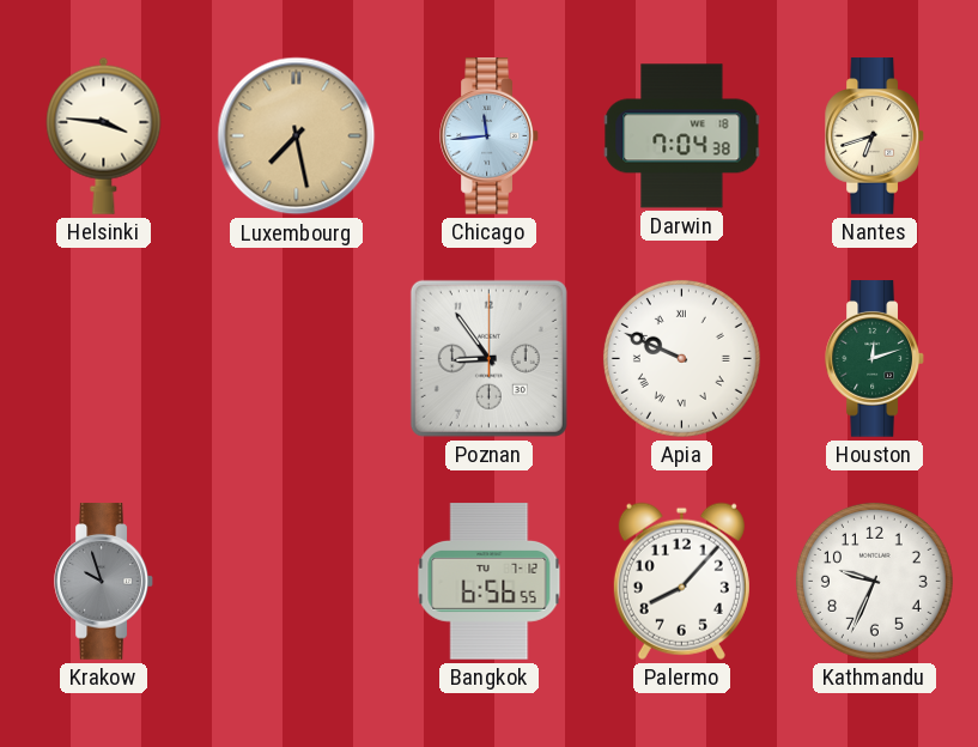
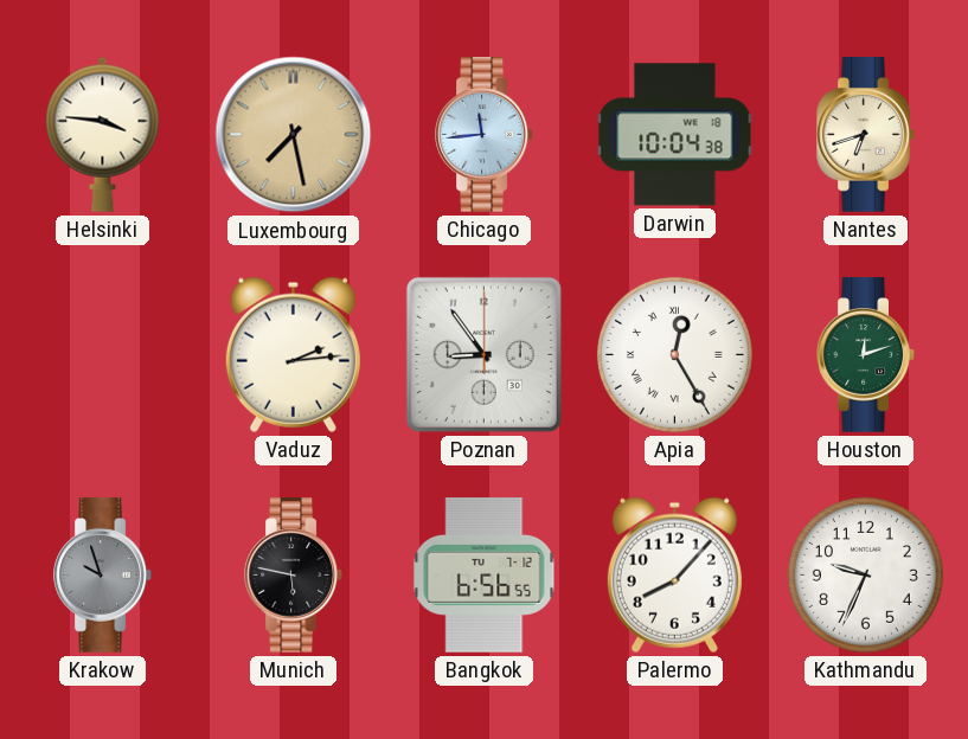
Darwin: 7:04 -> 10:04 (675, 135)
Vaduz: none -> 2:14 (293, 354)
Apia: 9:49 -> 12:25 (674, 354)
Munich: none -> 5:47 (294, 576)
